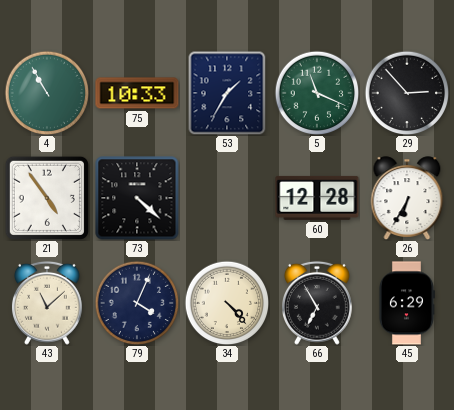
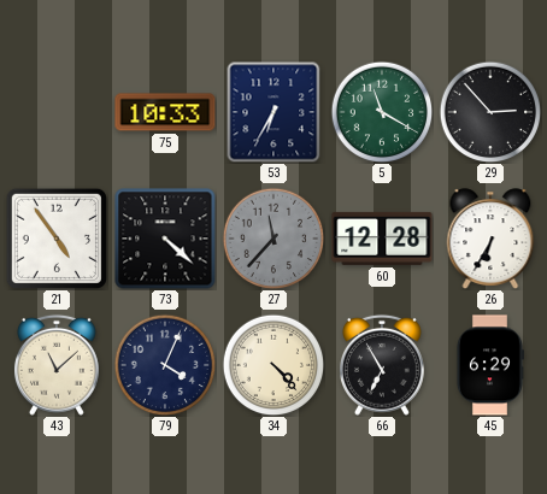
4: 10:55 -> none (47, 93)
53: 1:35 -> 6:35 (273, 112)
5: 11:19 -> 11:20 (382, 112)
27: none -> 11:37 (273, 239)
